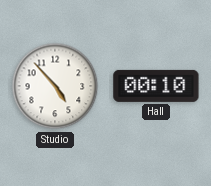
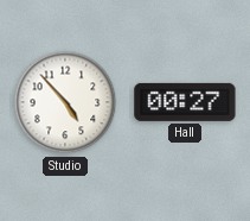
Hall: 00:10 -> 00:27 (185, 102)
